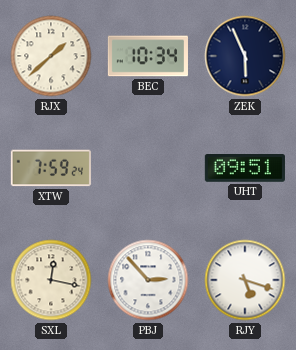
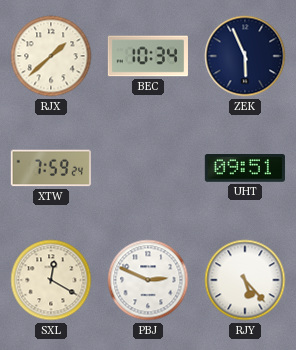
SXL: 12:17 -> 12:20 (51, 280)
PBJ: 2:53 -> 2:49 (148, 280)
RJY: 5:18 -> 5:23 (245, 280)
